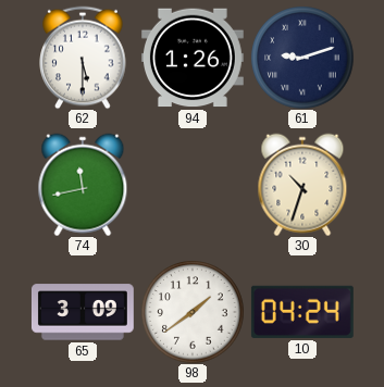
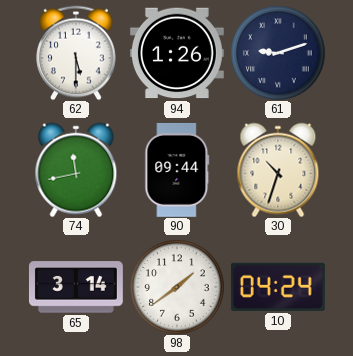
90: none -> 09:44 (177, 170)
65: 3:09 -> 3:14 (76, 287)
